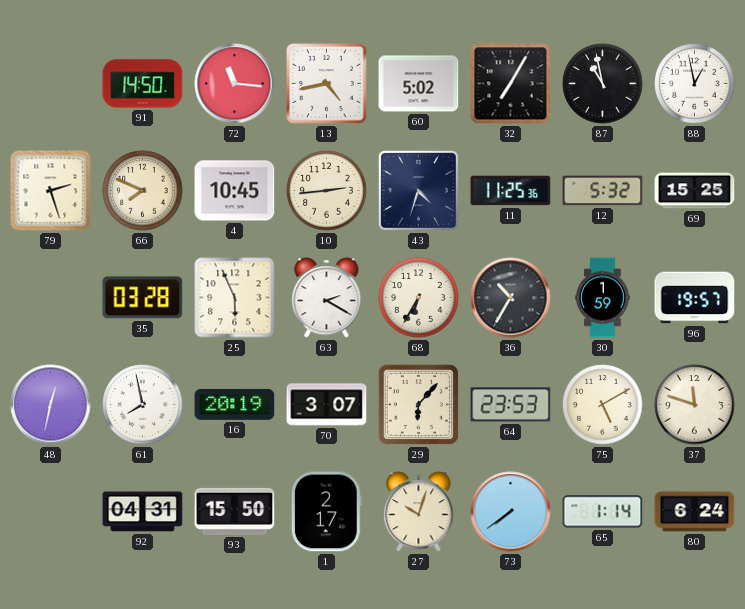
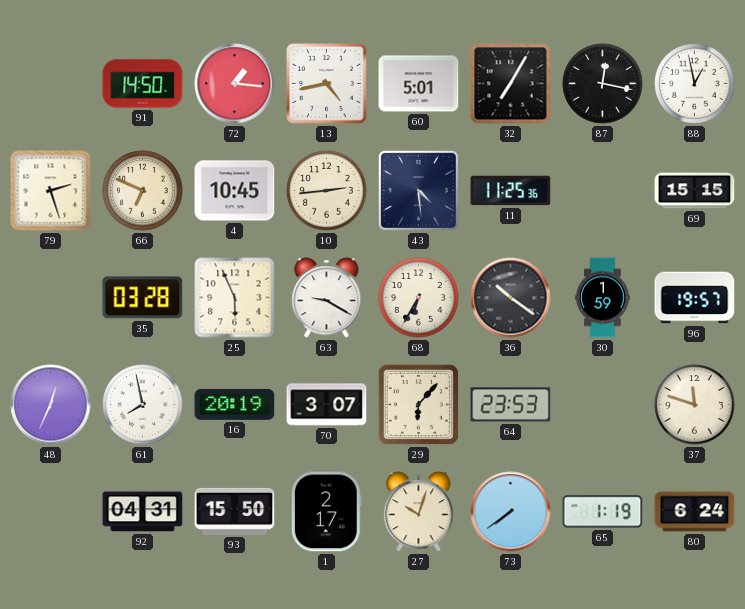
72: 11:16 -> 1:16 (235, 84)
60: 5:02 -> 5:01 (419, 84)
87: 10:58 -> 12:17 (603, 84)
66: 7:49 -> 6:49 (143, 191)
43: 4:33 -> 4:29 (418, 190)
12: 5:32 -> none (603, 191)
69: 15:25 -> 15:15 (695, 191)
63: 2:20 -> 9:20 (327, 298)
36: 10:35 -> 10:21 (511, 298)
48: 12:32 -> 12:34 (51, 405)
75: 5:10 -> none (603, 405)
65: 1:14 -> 1:19 (603, 512)
